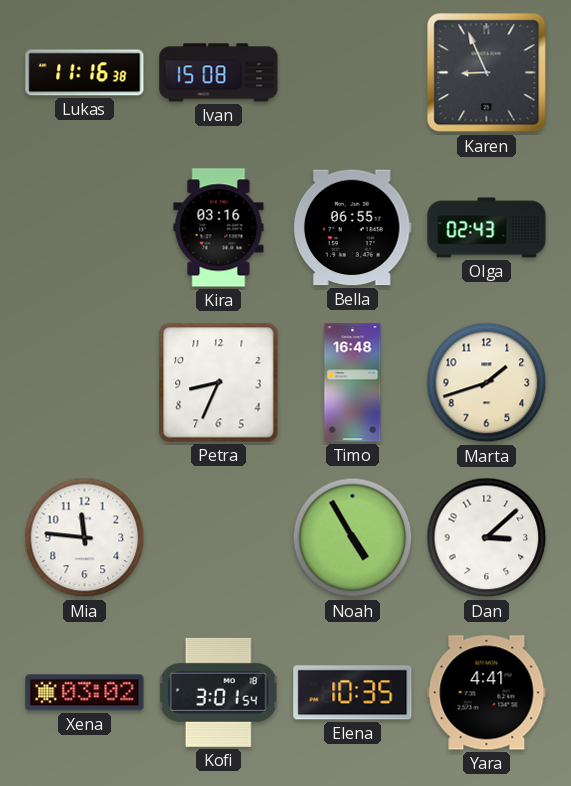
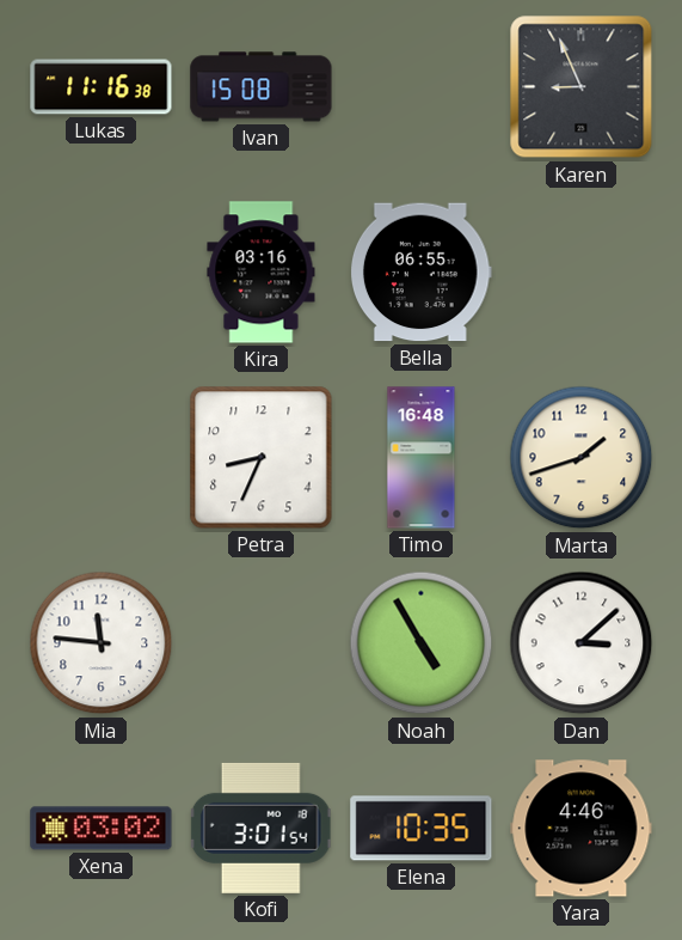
Olga: 02:43 -> none (487, 228)
Yara: 4:41 -> 4:46 (582, 829)
